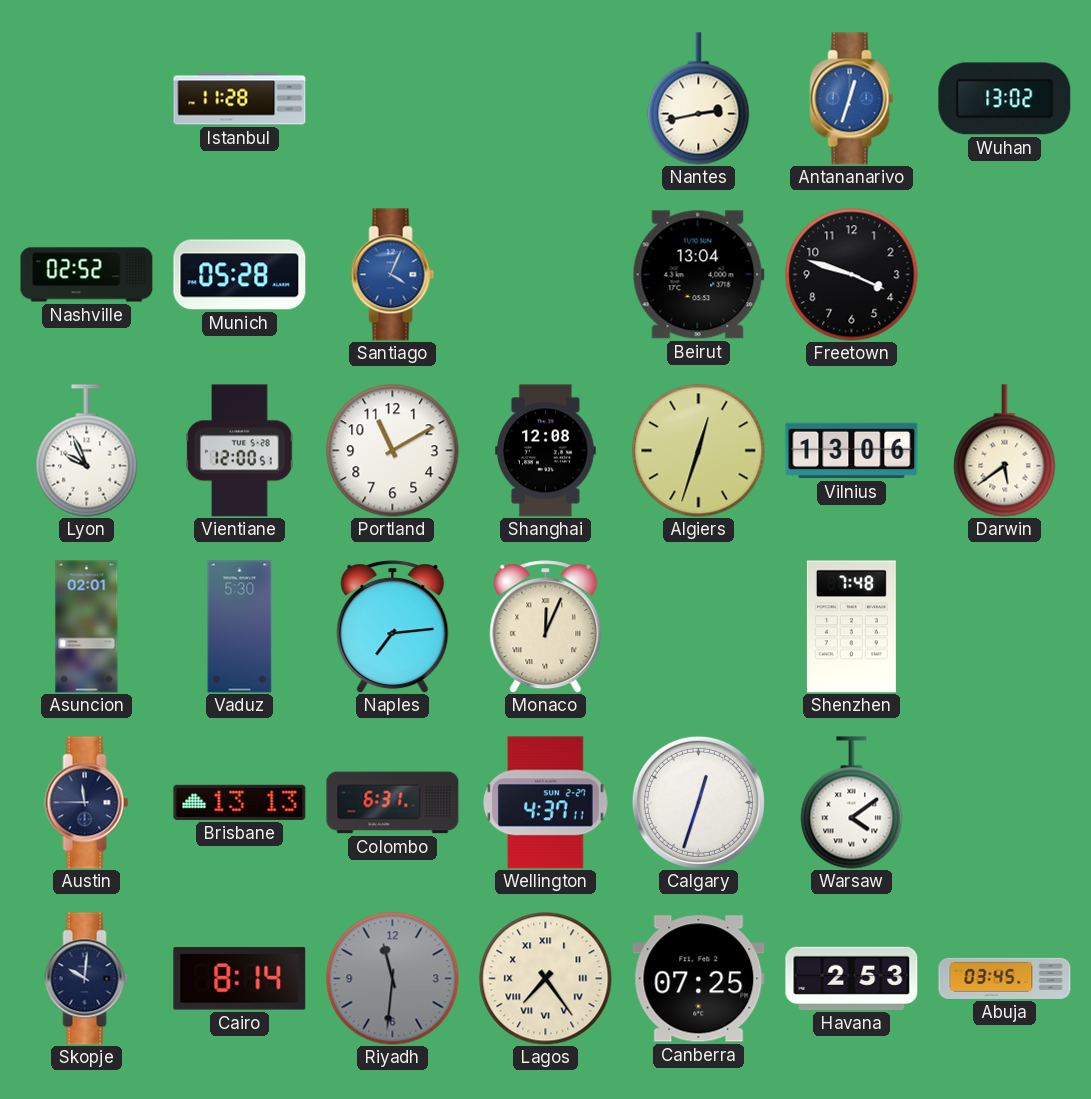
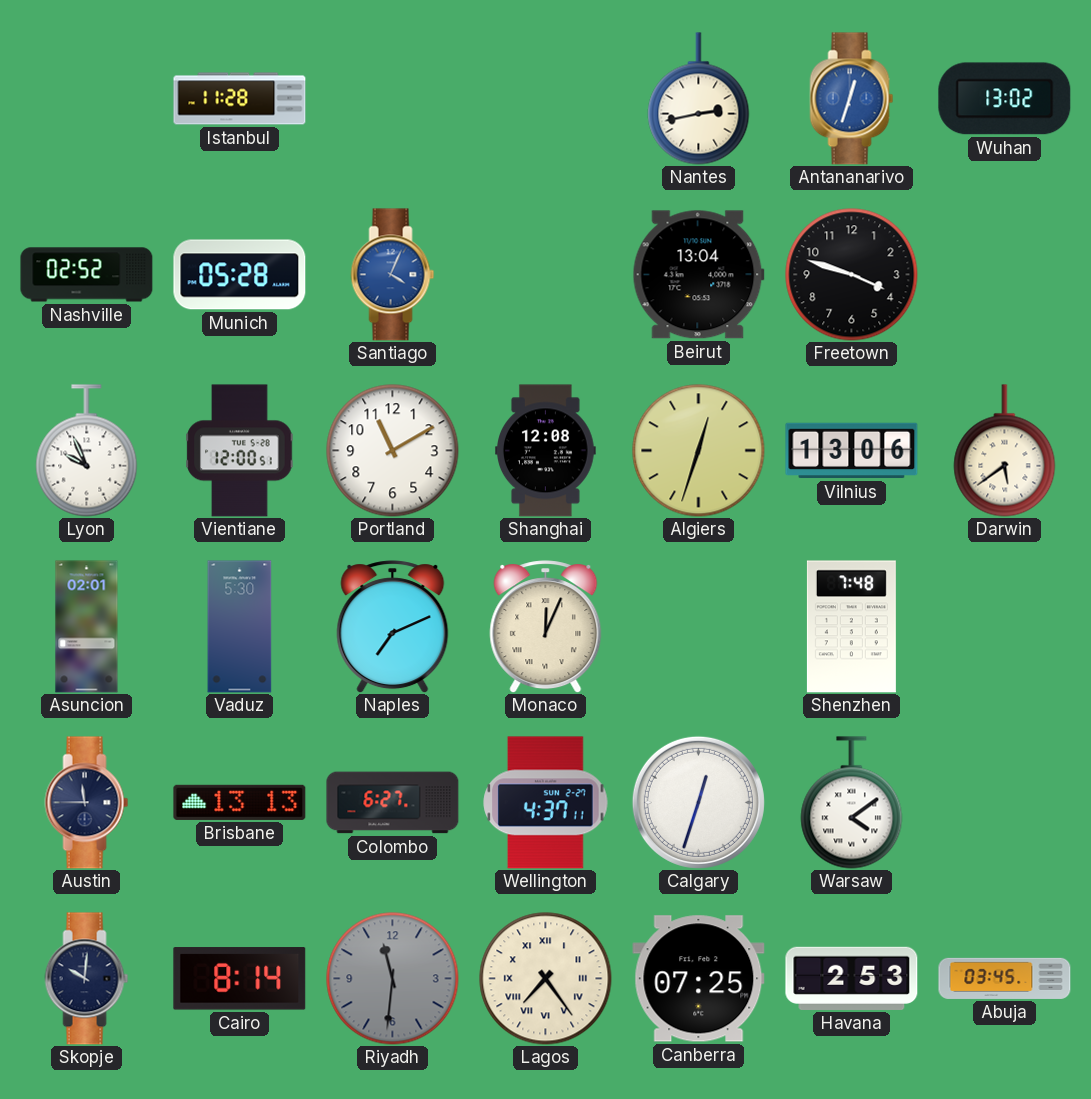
Naples: 7:14 -> 7:11 (393, 627)
Colombo: 6:31 -> 6:27 (393, 803)
